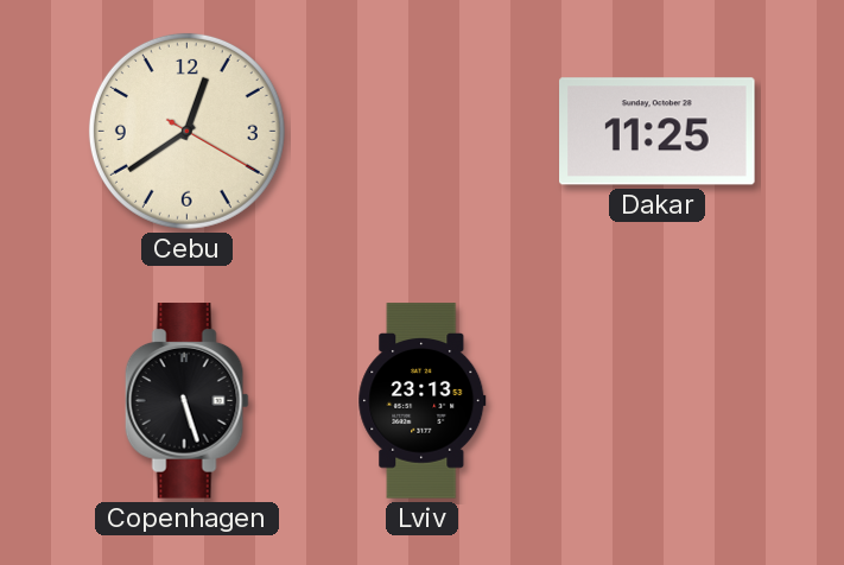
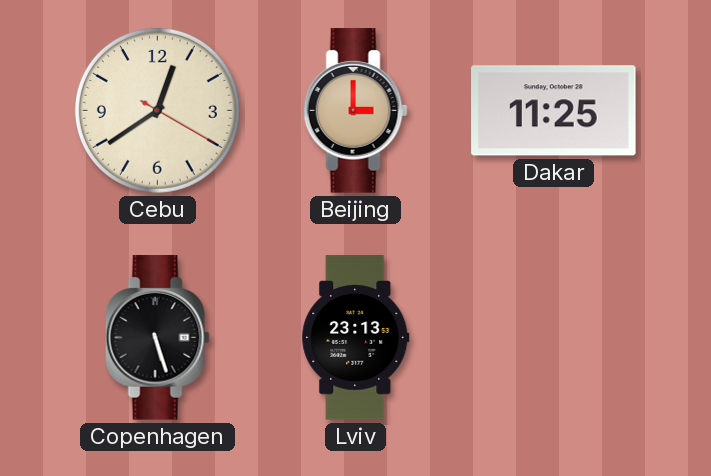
Beijing: none -> 3:00 (355, 111)
